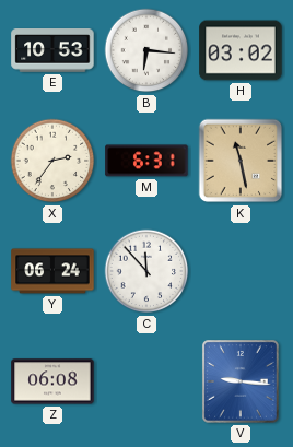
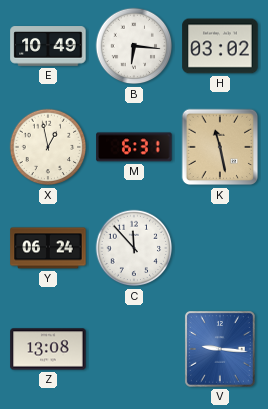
E: 10:53 -> 10:49 (48, 46)
X: 2:36 -> 12:58 (48, 147)
Z: 06:08 -> 13:08 (48, 349)
